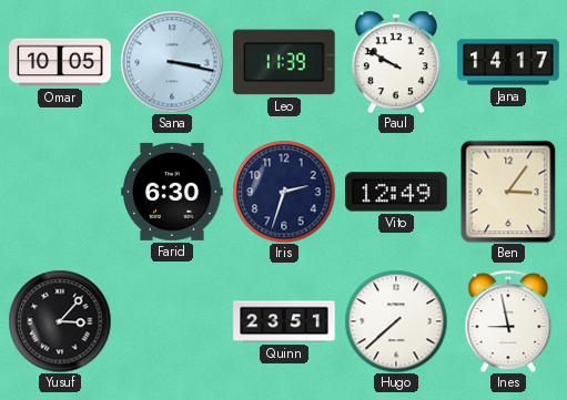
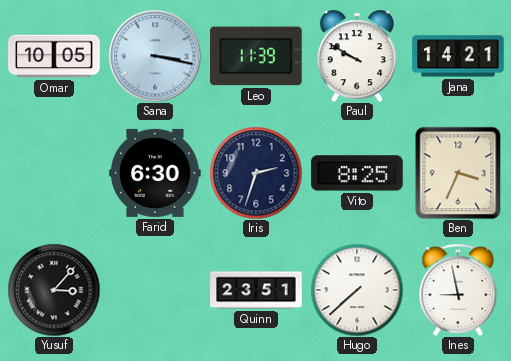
Jana: 14:17 -> 14:21 (458, 56)
Vito: 12:49 -> 8:25 (357, 173)
Ben: 3:06 -> 3:34 (458, 173)
